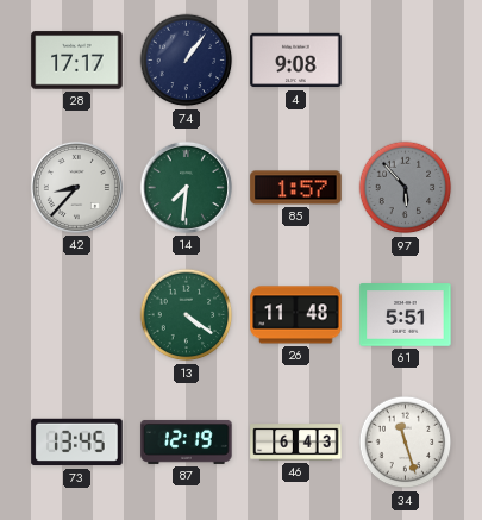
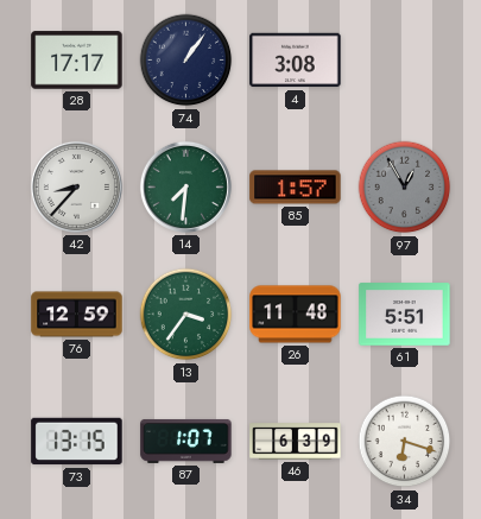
4: 9:08 -> 3:08 (296, 61)
97: 5:53 -> 12:55 (405, 188)
76: none -> 12:59 (77, 315)
13: 4:21 -> 3:36 (186, 315)
73: 13:45 -> 13:15 (77, 442)
87: 12:19 -> 1:07 (186, 441)
46: 6:43 -> 6:39 (296, 442)
34: 11:27 -> 6:18 (405, 442)
